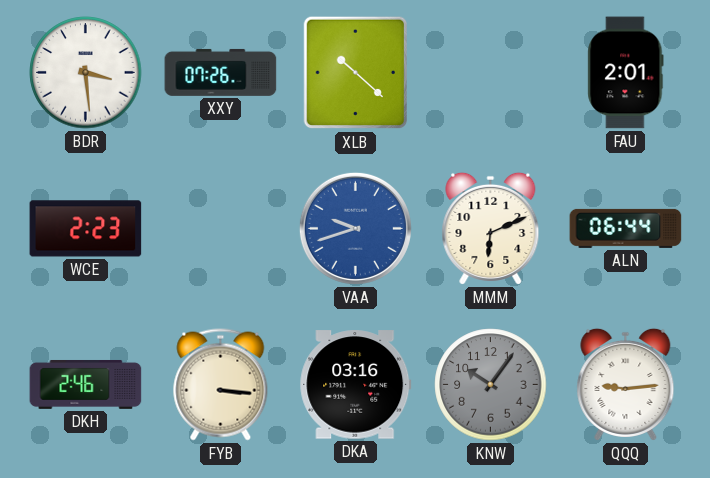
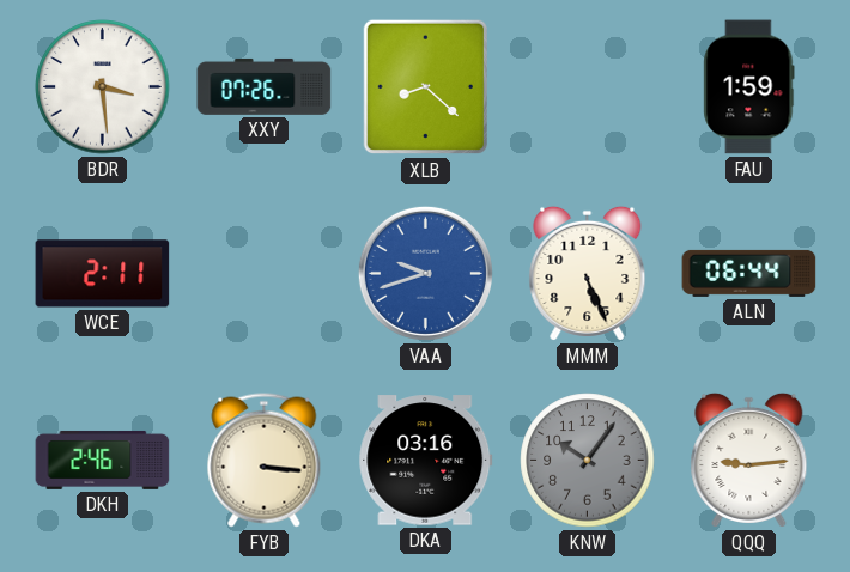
XLB: 10:22 -> 8:22 (425, 87)
FAU: 2:01 -> 1:59 (749, 87)
WCE: 2:23 -> 2:11 (103, 274)
MMM: 6:11 -> 5:26 (588, 273)
